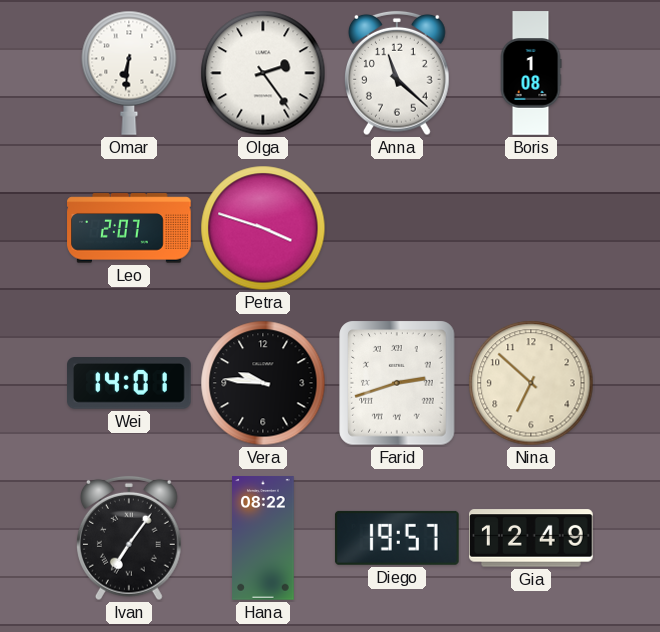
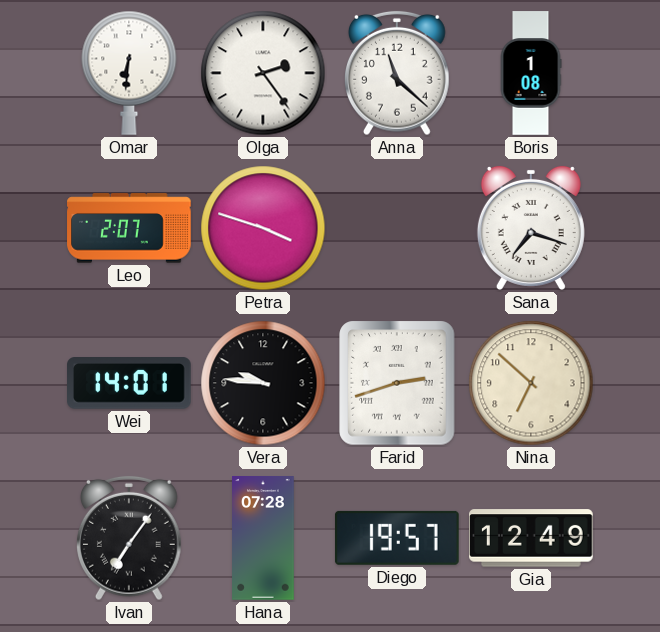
Sana: none -> 7:18 (531, 228)
Hana: 08:22 -> 07:28 (263, 538)
